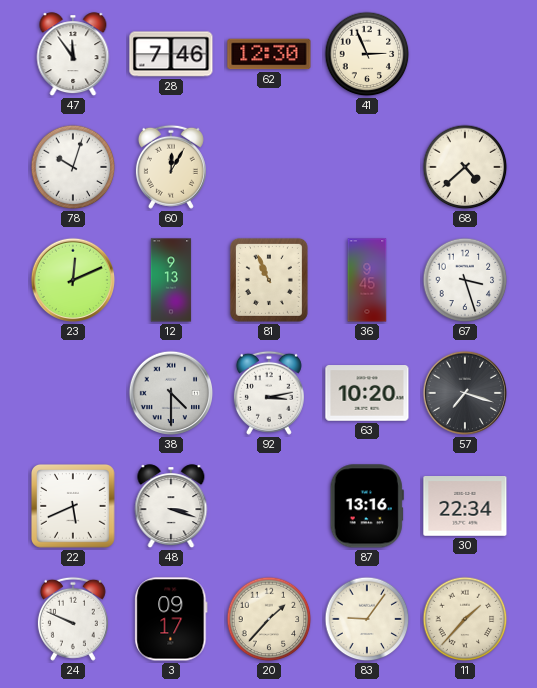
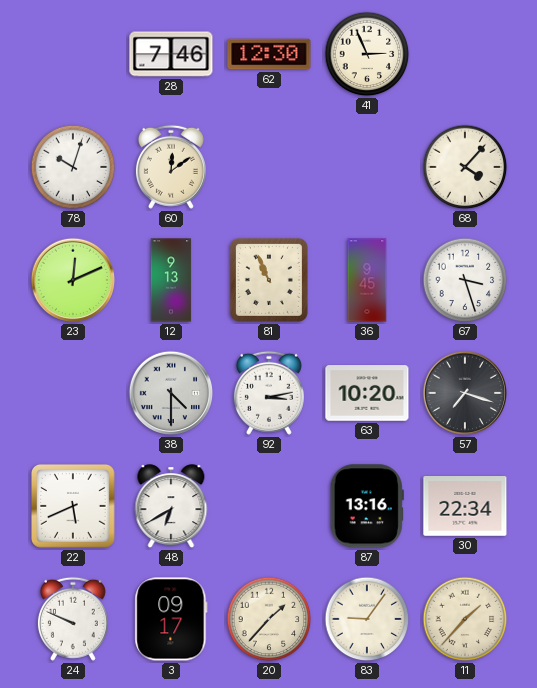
47: 11:54 -> none (73, 55)
60: 12:05 -> 12:09 (171, 167)
68: 4:38 -> 4:07 (465, 167)
48: 3:18 -> 6:40 (171, 507)
